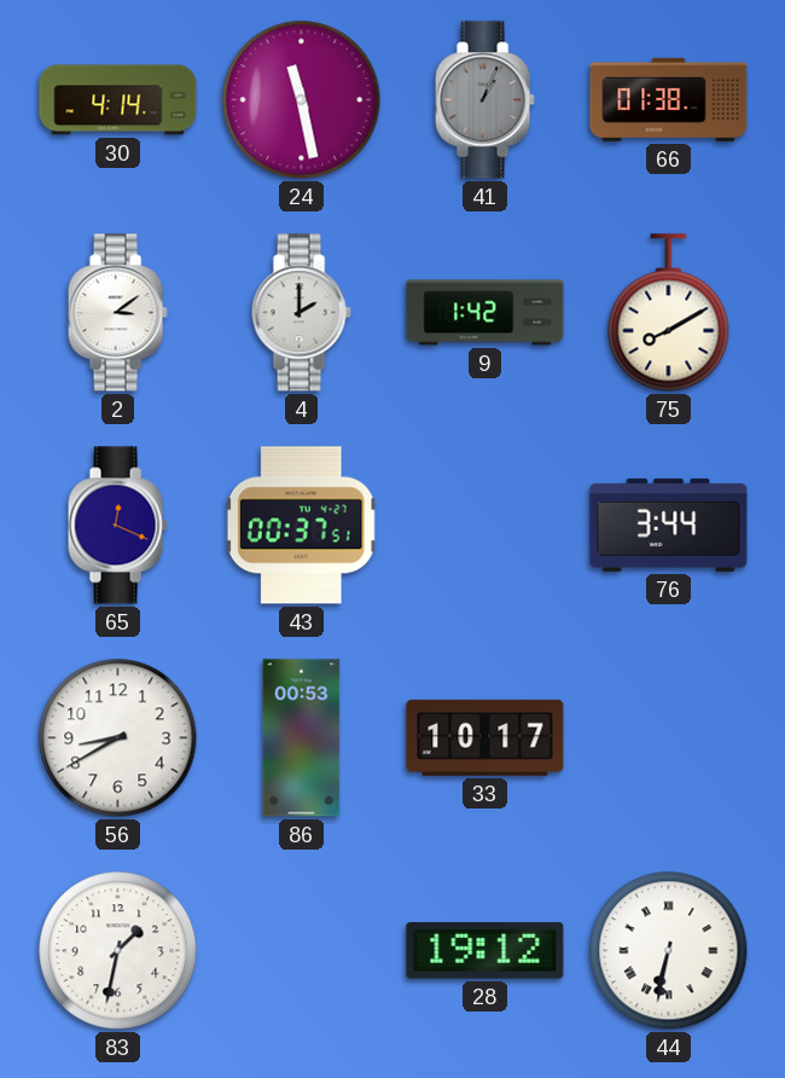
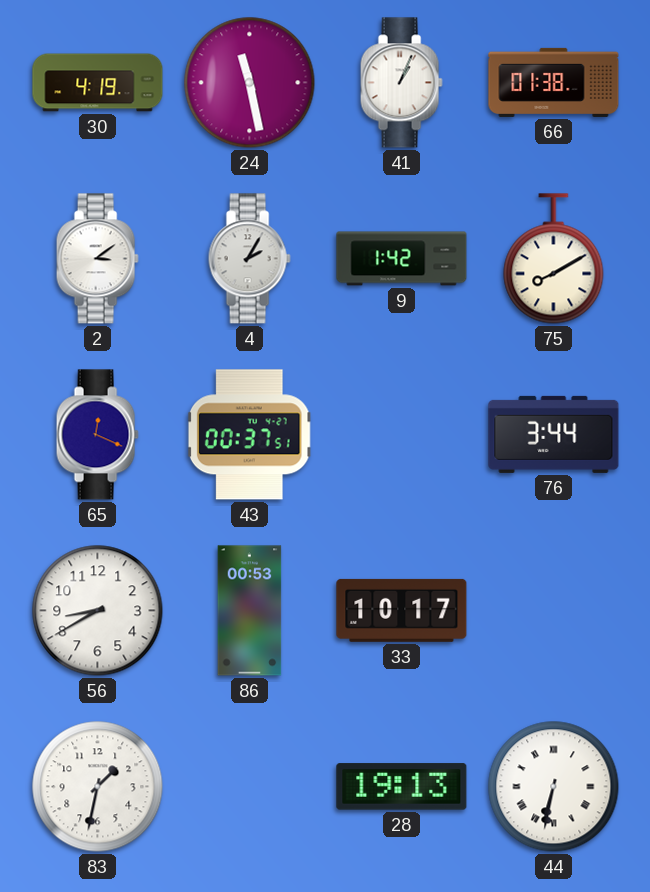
30: 4:14 -> 4:19 (98, 83)
41 dial: grey -> white (401, 83)
4: 2:00 -> 2:05 (249, 259)
28: 19:12 -> 19:13 (402, 787)
